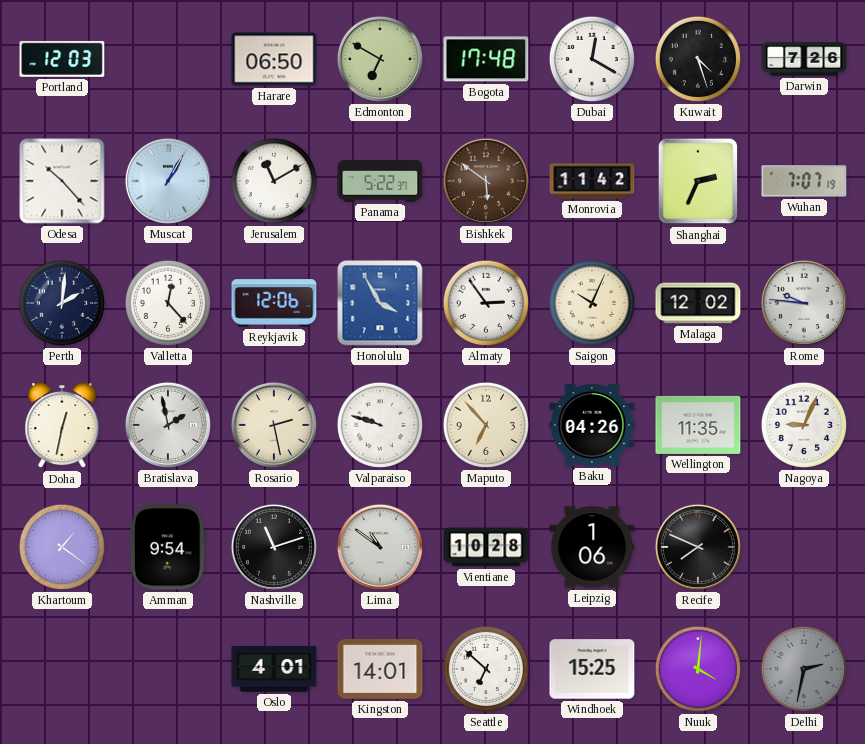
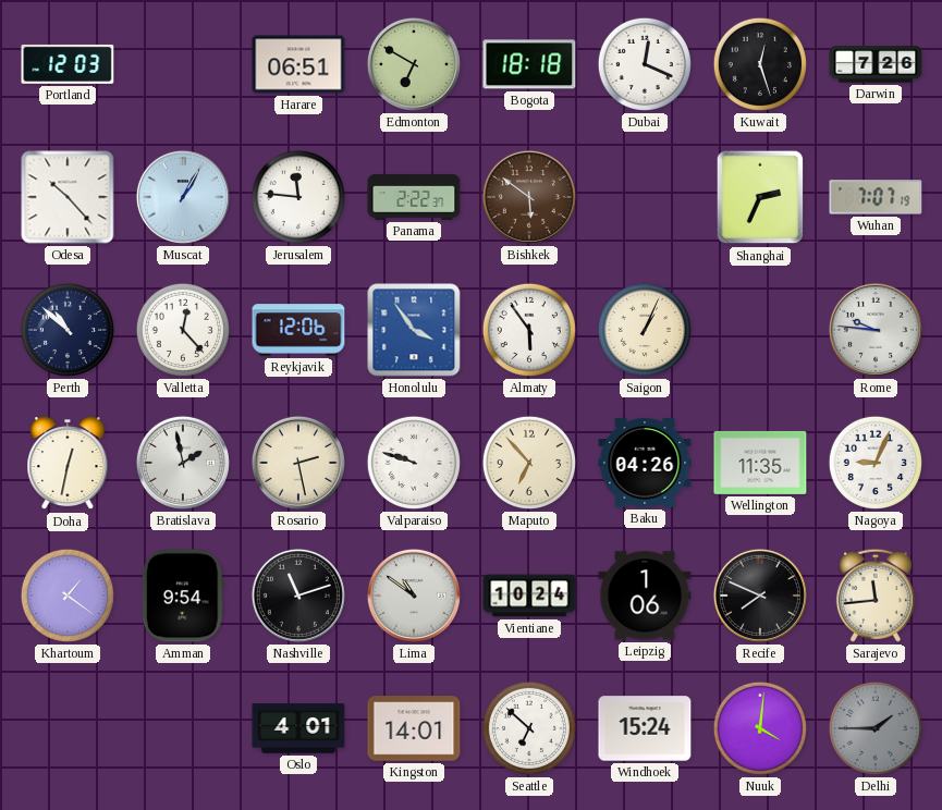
Harare: 06:50 -> 06:51 (298, 64)
Bogota: 17:48 -> 18:18 (529, 64)
Dubai: 12:20 -> 12:19 (645, 64)
Kuwait: 4:27 -> 12:27 (760, 64)
Jerusalem: 11:10 -> 11:46 (298, 197)
Panama: 5:22 -> 2:22 (414, 197)
Monrovia: 11:42 -> none (592, 181)
Perth: 2:01 -> 10:52 (68, 330)
Honolulu: 3:55 -> 3:54 (414, 330)
Almaty: 2:54 -> 5:54 (529, 330)
Saigon: 10:04 -> 1:04 (645, 330)
Malaga: 12:02 -> none (698, 303)
Vientiane: 10:28 -> 10:24 (529, 596)
Sarajevo: none -> 11:44 (876, 596)
Windhoek: 15:25 -> 15:24 (645, 728)
Delhi: 2:32 -> 1:45 (876, 728)
